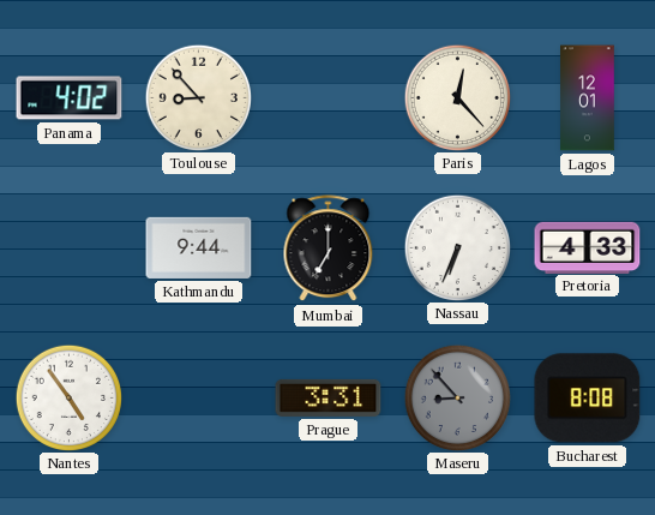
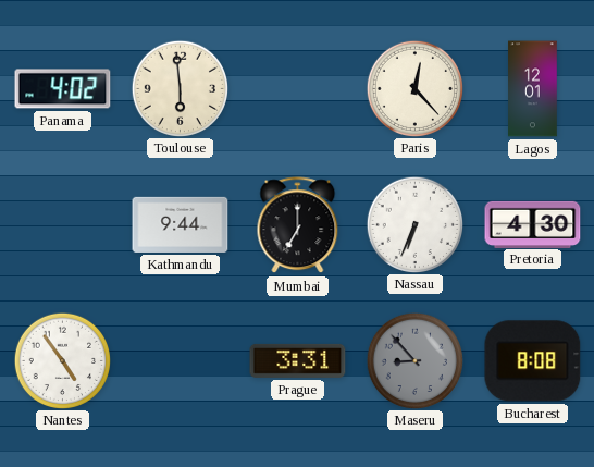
Toulouse: 8:53 -> 5:59 (180, 88)
Pretoria: 4:33 -> 4:30 (533, 224)
